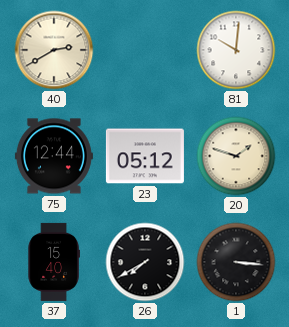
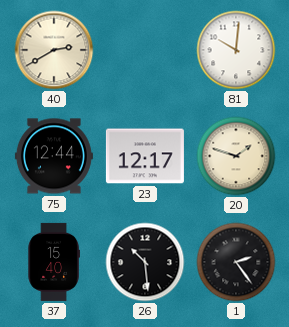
23: 05:12 -> 12:17 (145, 156)
26: 7:40 -> 10:29 (145, 262)
1: 3:16 -> 2:24 (236, 262)
